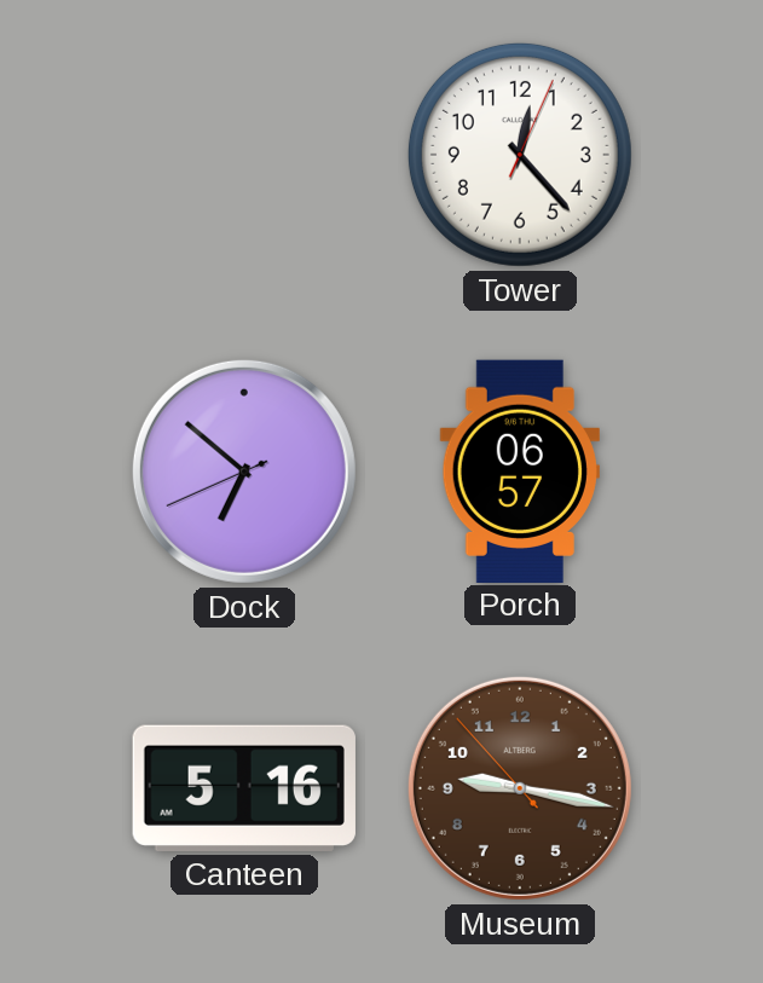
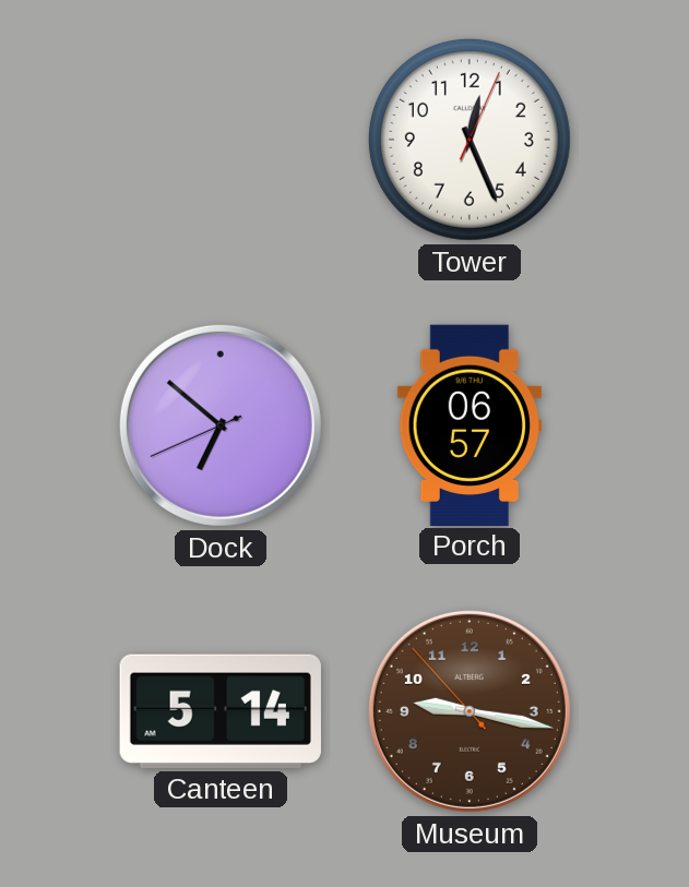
Tower: 12:23 -> 12:26 (470, 140)
Canteen: 5:16 -> 5:14 (221, 711)
